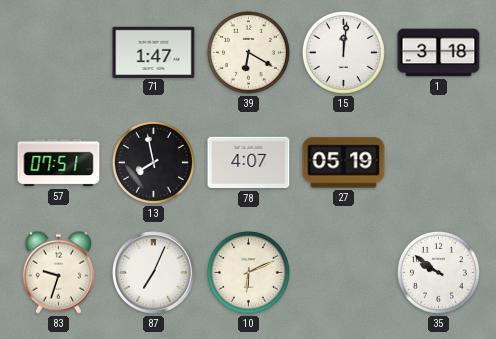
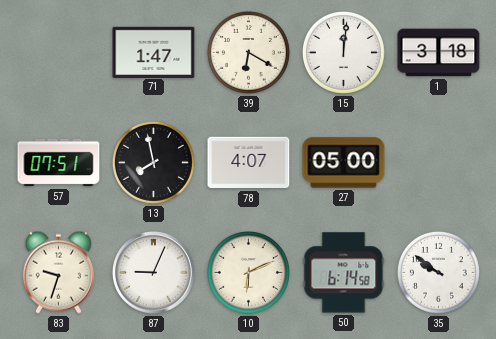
27: 05:19 -> 05:00 (344, 163)
87: 7:04 -> 9:04 (154, 273)
50: none -> 6:14 (344, 273)
